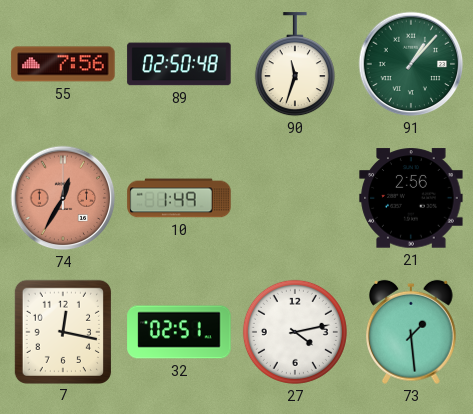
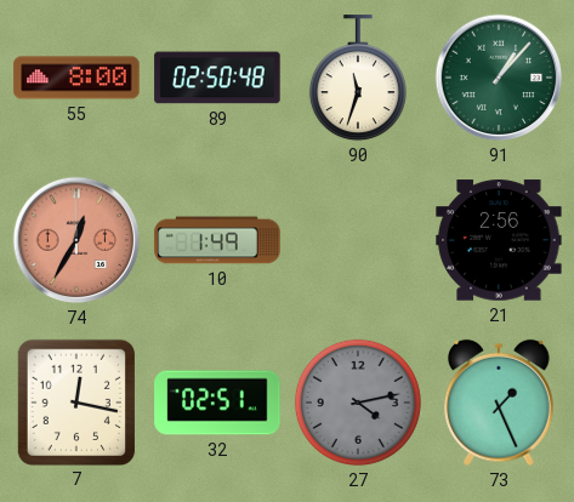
55: 7:56 -> 8:00 (76, 78)
27 dial: white -> grey (358, 403)
73: 1:29 -> 1:26 (500, 403)
